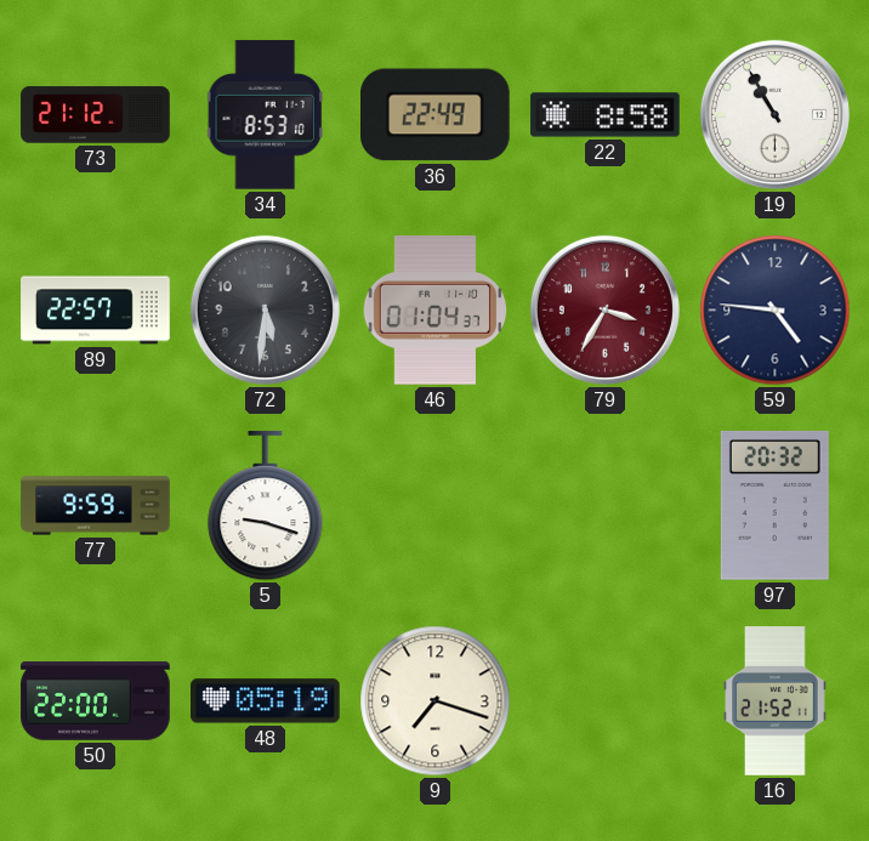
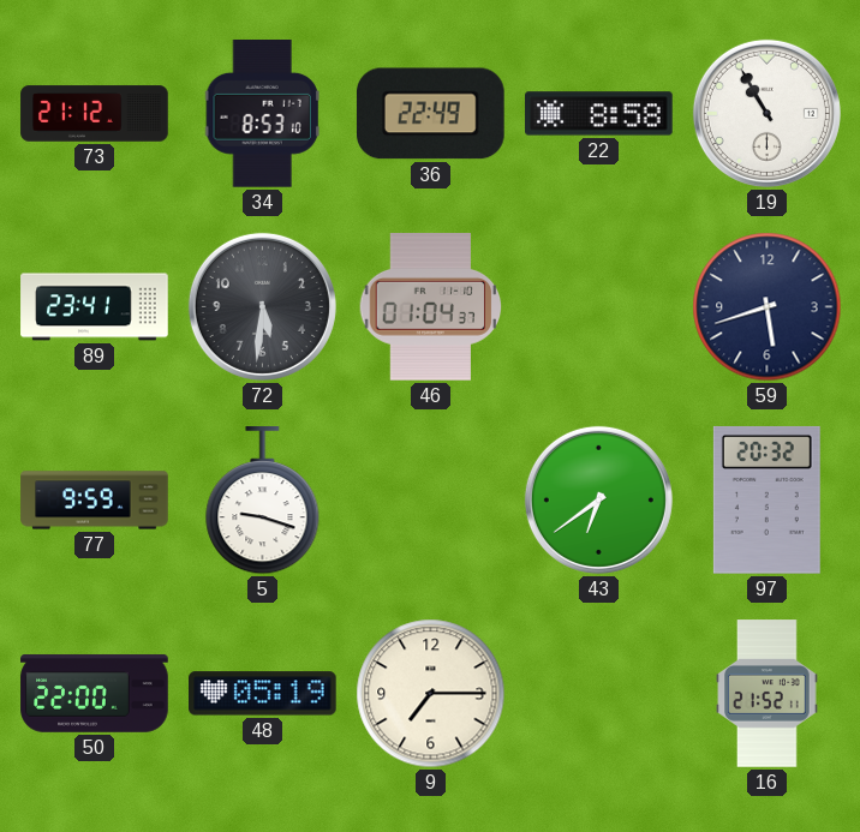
89: 22:57 -> 23:41 (95, 307)
79: 3:35 -> none (604, 309)
59: 4:46 -> 5:42 (768, 307)
43: none -> 6:39 (598, 499)
9: 7:18 -> 7:15 (431, 694)
